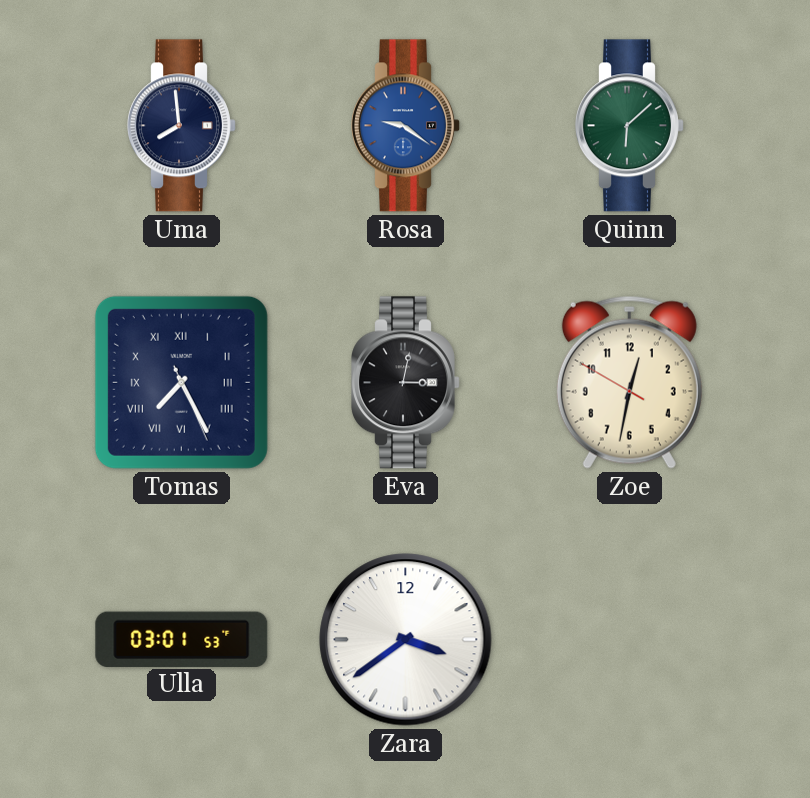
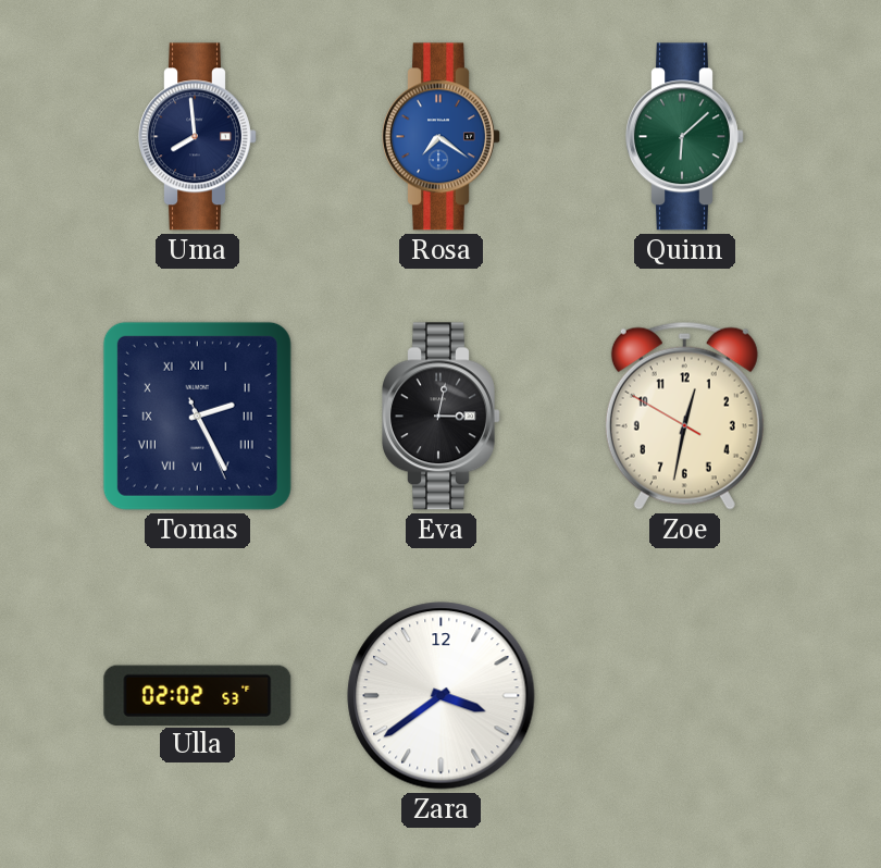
Rosa: 9:21 -> 7:21 (442, 137)
Tomas: 7:25 -> 2:25 (197, 416)
Ulla: 03:01 -> 02:02 (198, 695)
